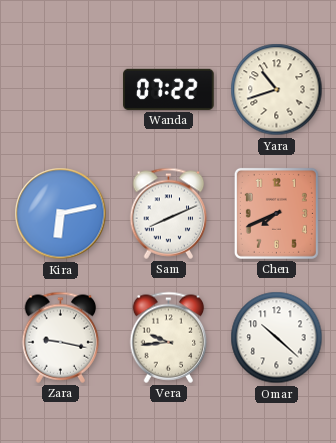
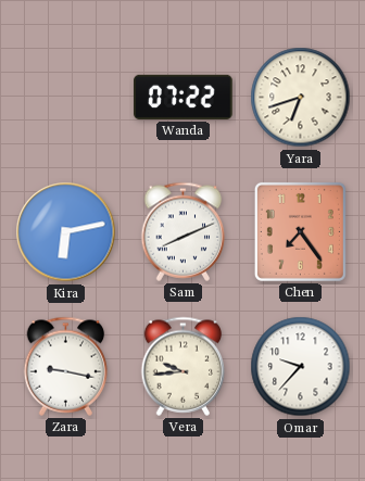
Yara: 10:42 -> 6:42 (301, 98)
Chen: 7:41 -> 7:24 (300, 231)
Omar: 10:22 -> 9:37 (301, 367)
